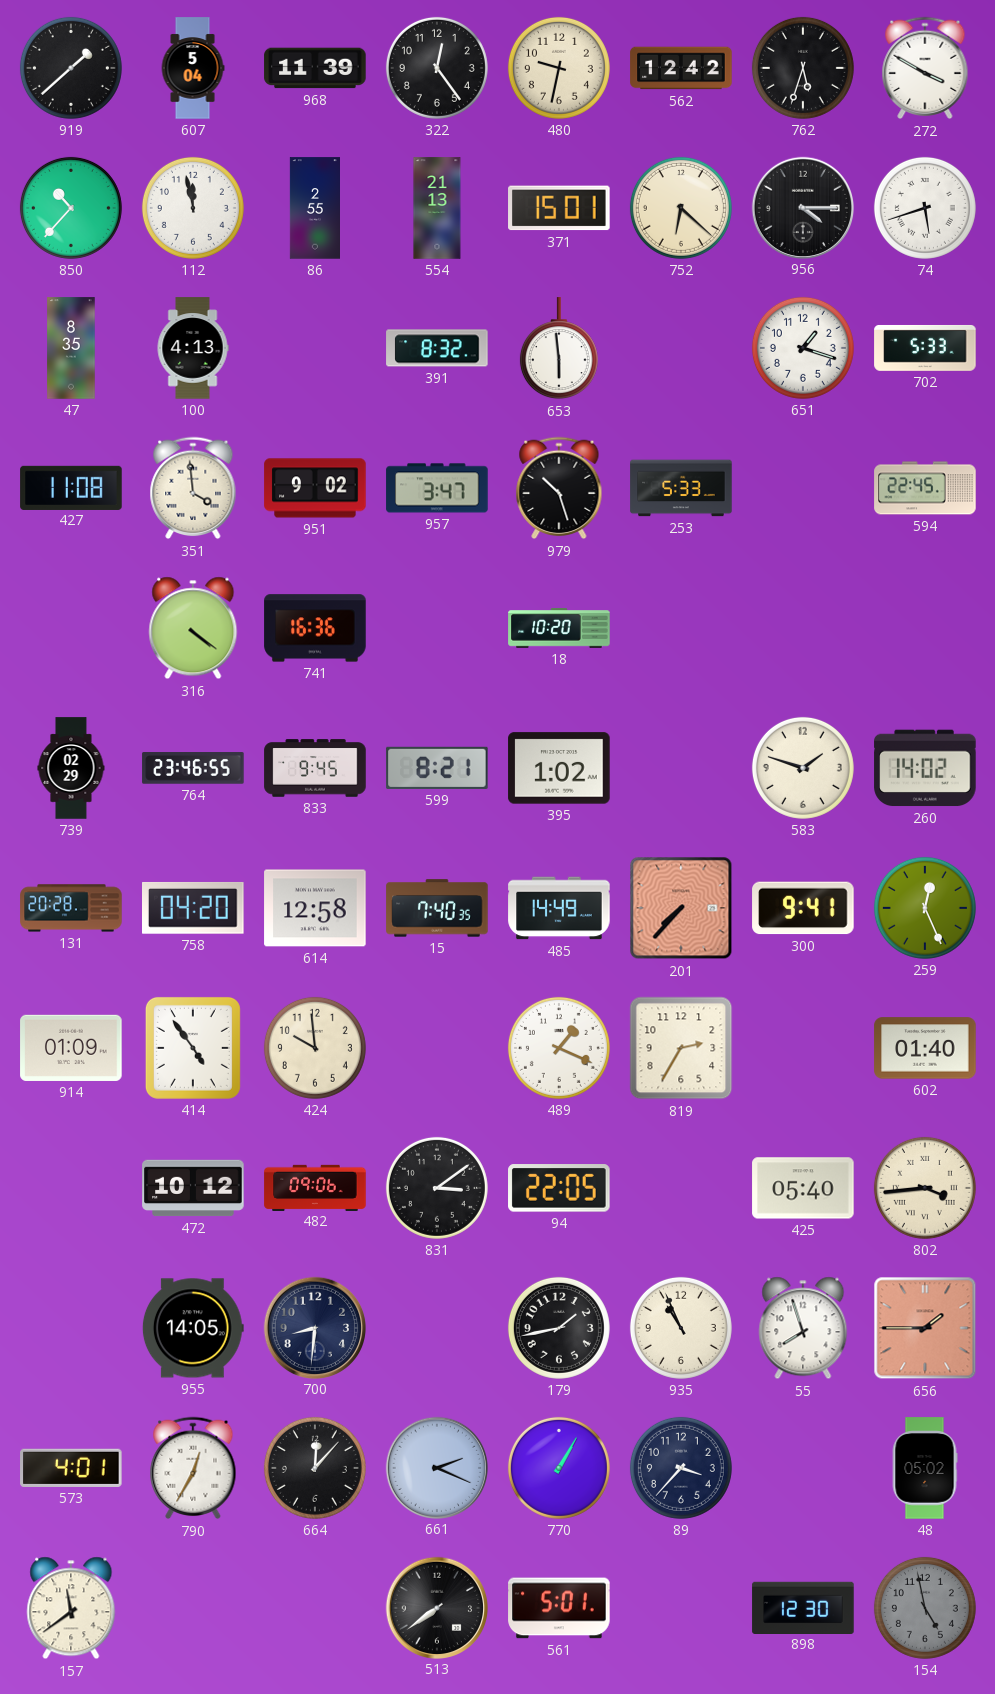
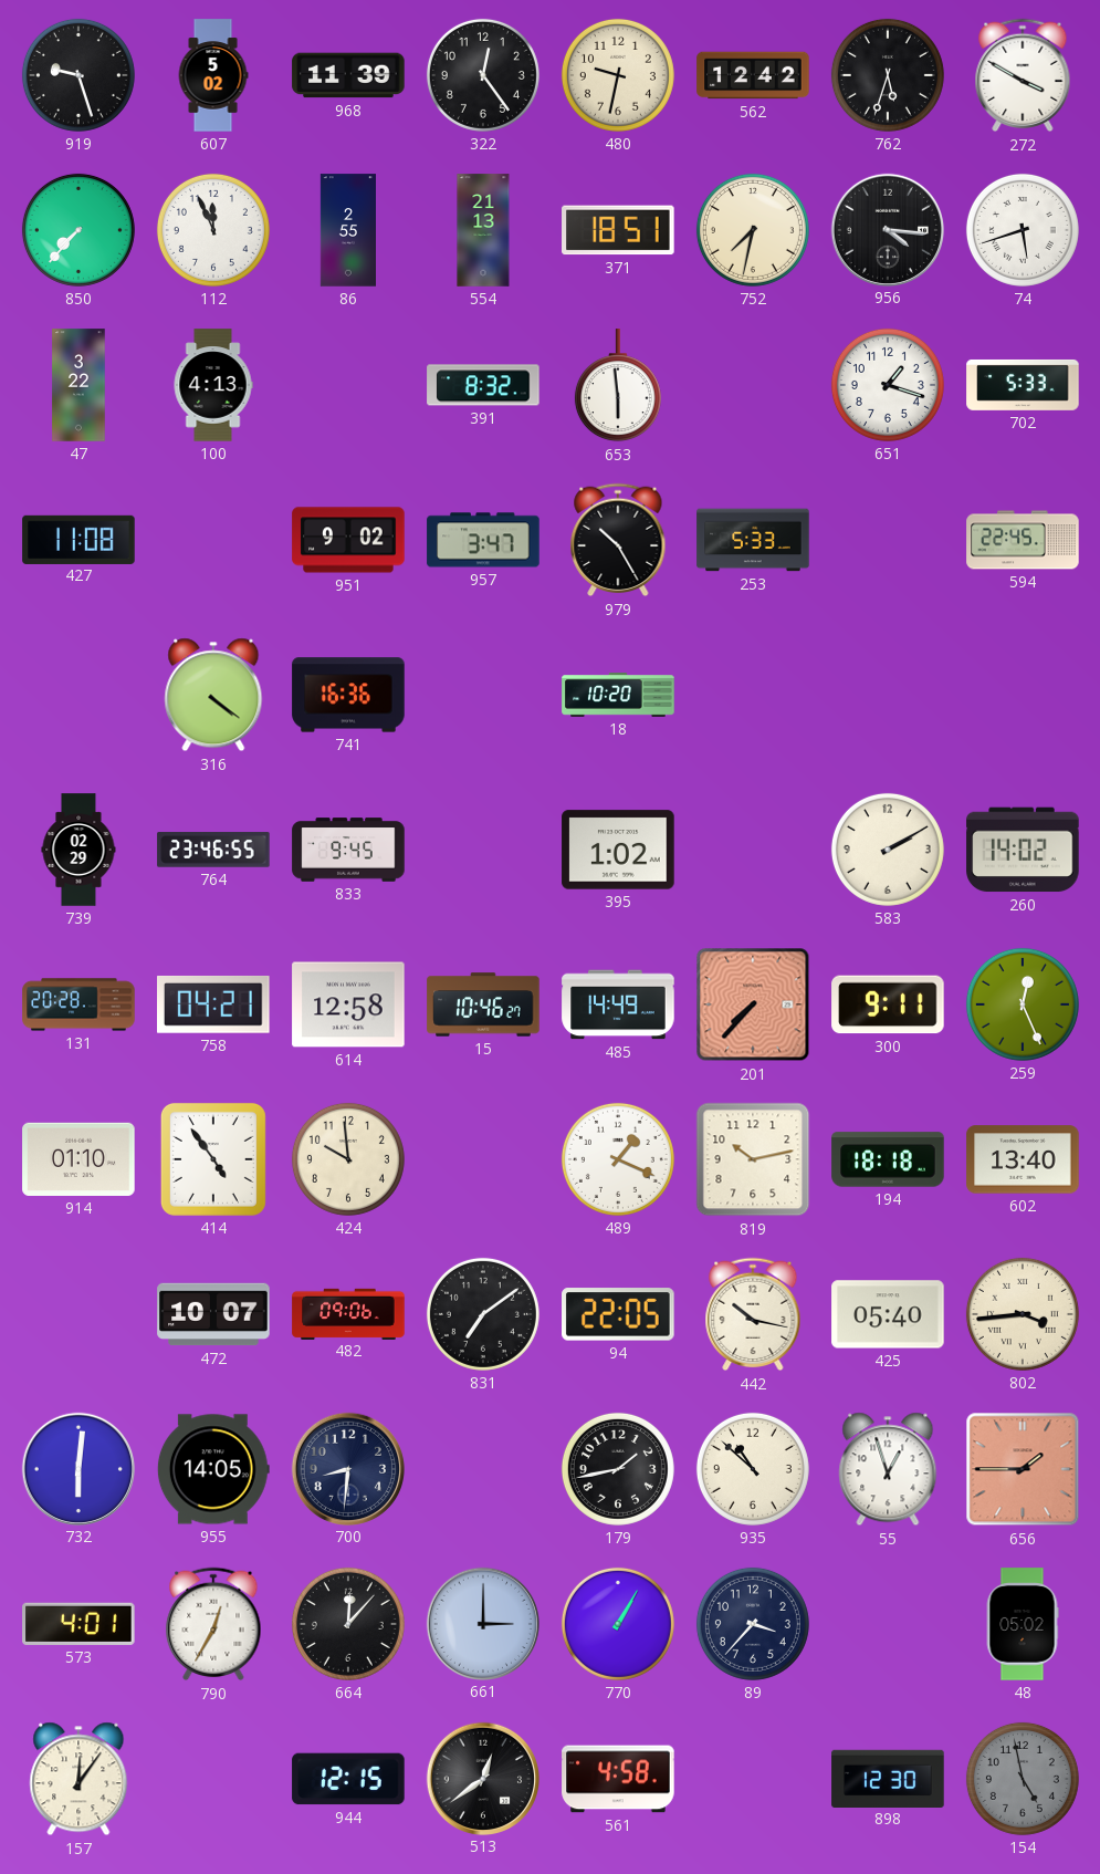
919: 1:38 -> 9:27 (78, 75)
607: 5:04 -> 5:02 (213, 75)
850: 10:37 -> 7:37 (78, 230)
112: 11:58 -> 11:56 (213, 230)
371: 15:01 -> 18:51 (618, 230)
752: 6:22 -> 7:32 (753, 230)
956: 4:15 -> 4:16 (887, 229)
47: 8:35 -> 3:22 (78, 385)
351: 3:59 -> none (193, 488)
979: 10:27 -> 10:25 (618, 540)
599: 8:21 -> none (437, 768)
583: 1:48 -> 2:10 (888, 850)
758: 04:20 -> 04:21 (214, 1004)
15: 7:40 -> 10:46 (483, 1004)
300: 9:41 -> 9:11 (888, 1004)
914: 01:09 -> 01:10 (78, 1159)
819: 2:35 -> 10:13 (753, 1159)
194: none -> 18:18 (888, 1159)
602: 01:40 -> 13:40 (1023, 1159)
472: 10:12 -> 10:07 (213, 1314)
831: 3:09 -> 7:09 (483, 1314)
442: none -> 10:17 (753, 1314)
732: none -> 6:01 (77, 1468)
935: 10:56 -> 10:52 (753, 1469)
55: 7:57 -> 12:57 (888, 1469)
661: 2:19 -> 3:00 (482, 1623)
157: 11:39 -> 12:06 (78, 1779)
944: none -> 12:15 (348, 1779)
513: 7:39 -> 12:39 (482, 1778)
561: 5:01 -> 4:58 (618, 1779)
